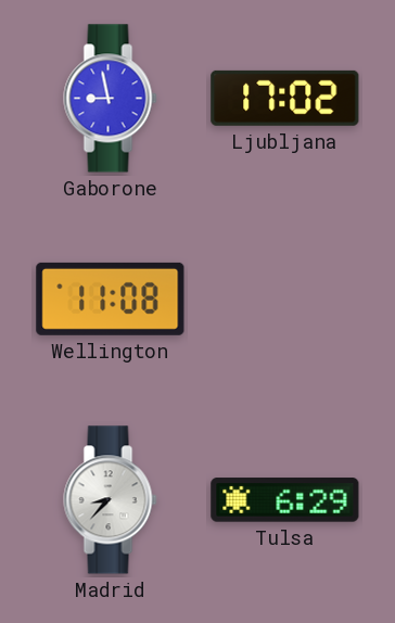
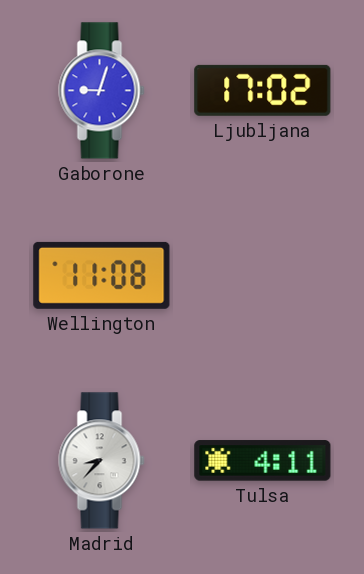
Gaborone: 8:58 -> 9:03 (102, 91)
Tulsa: 6:29 -> 4:11 (263, 461)
